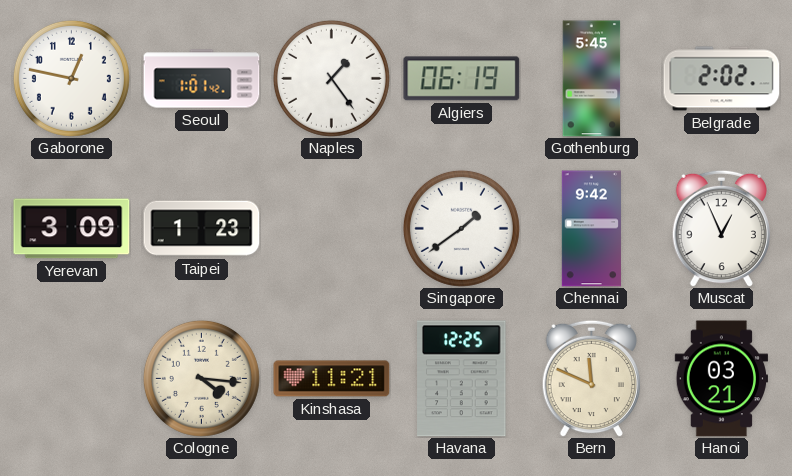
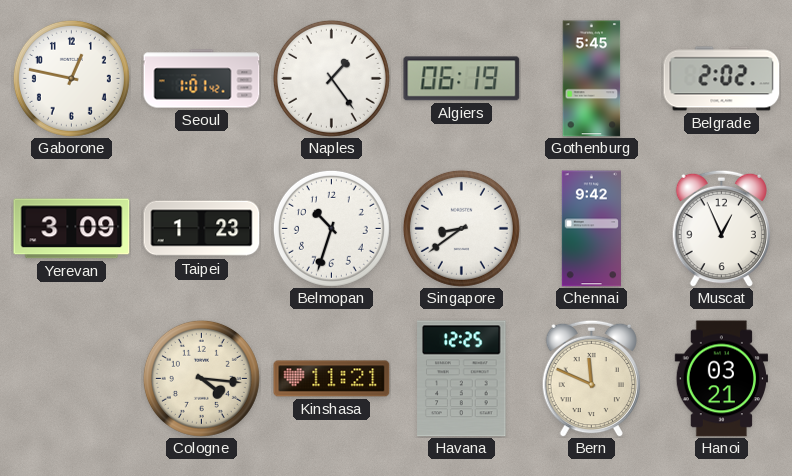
Belmopan: none -> 10:33 (331, 228)
Singapore: 1:39 -> 8:39 (461, 228)
